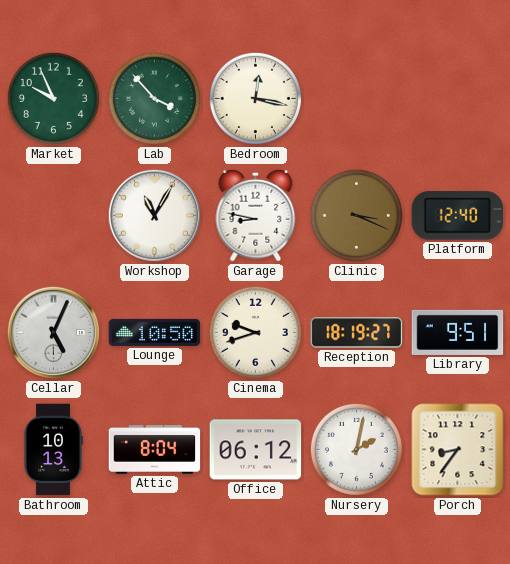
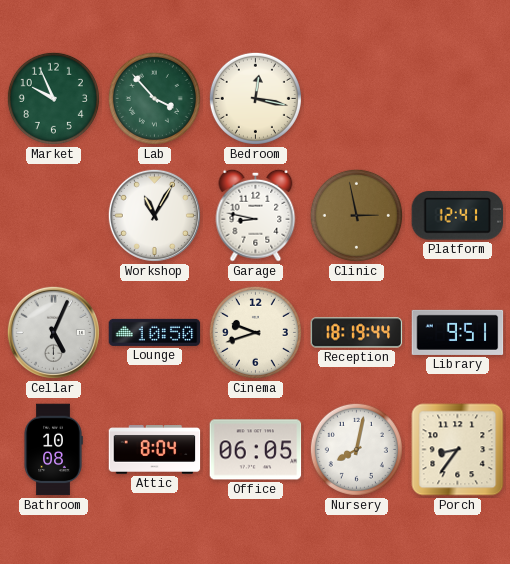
Clinic: 3:19 -> 2:58 (356, 215)
Platform: 12:40 -> 12:41 (458, 216)
Reception: 18:19:27 -> 18:19:44 (357, 333)
Bathroom: 10:13 -> 10:08 (53, 450)
Office: 06:12 -> 06:05 (256, 450)
Nursery: 2:02 -> 8:02 (356, 449)
